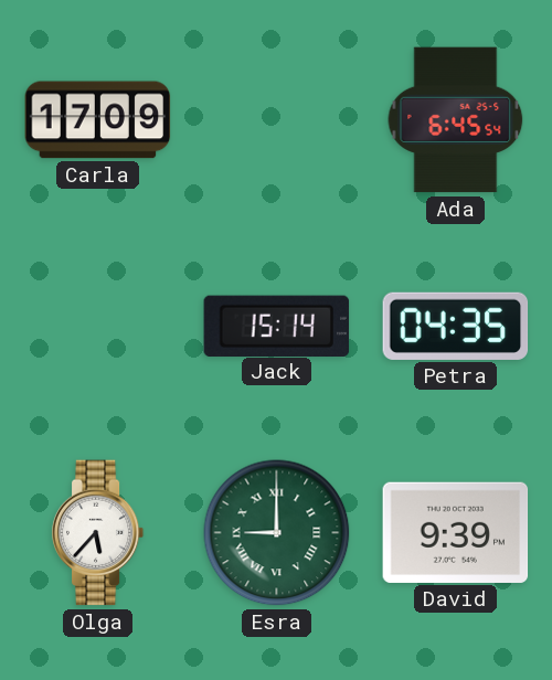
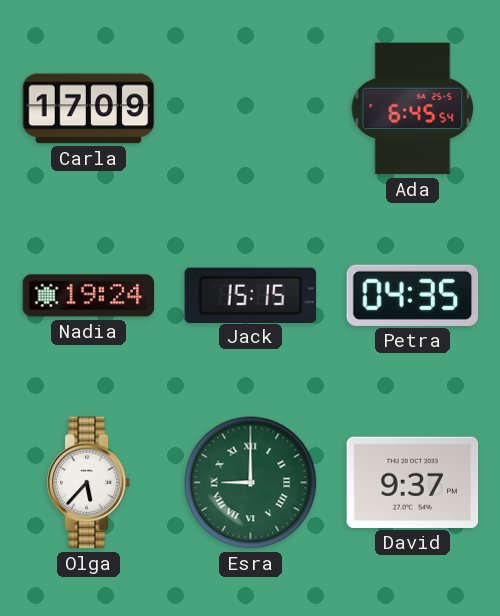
Nadia: none -> 19:24 (89, 296)
Jack: 15:14 -> 15:15 (251, 295)
David: 9:39 -> 9:37 (413, 482)
